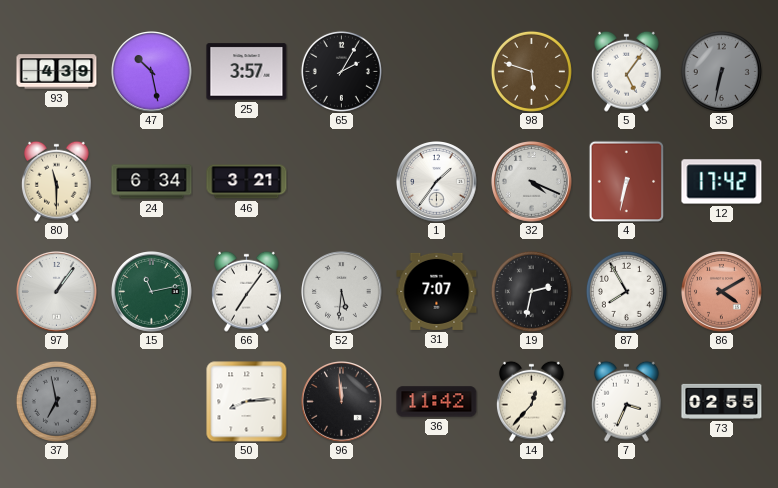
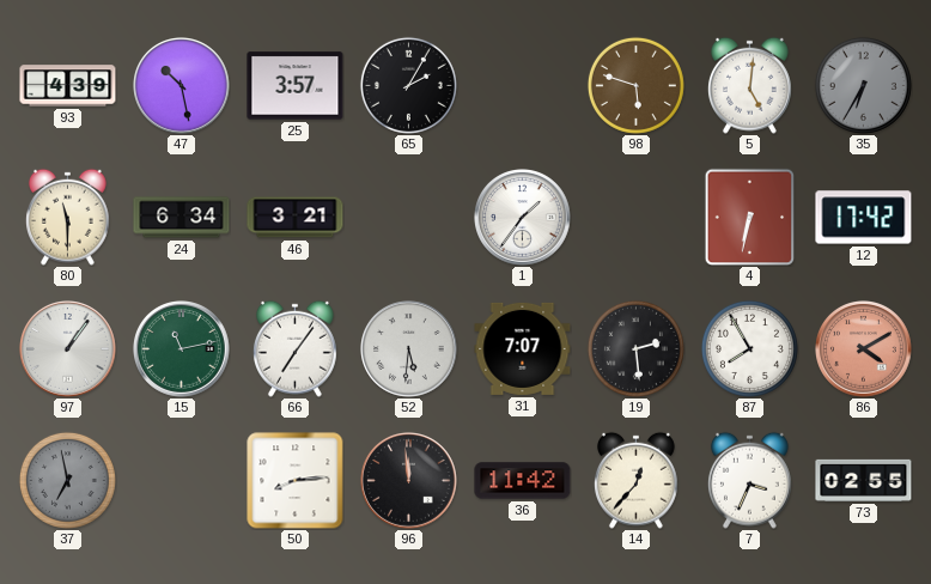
5: 5:06 -> 5:01 (749, 85)
35: 6:32 -> 6:35 (863, 85)
32: 4:19 -> none (532, 182)
19: 2:32 -> 2:29 (635, 348)
